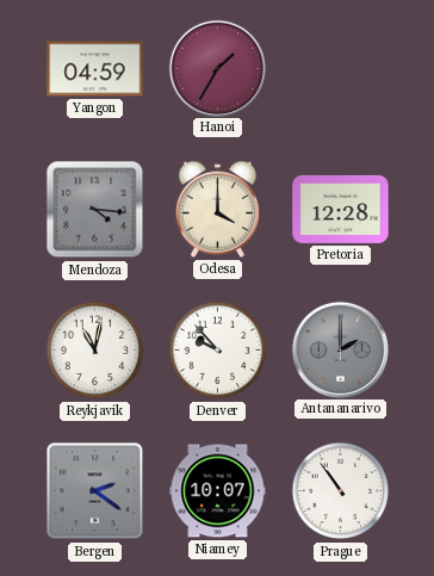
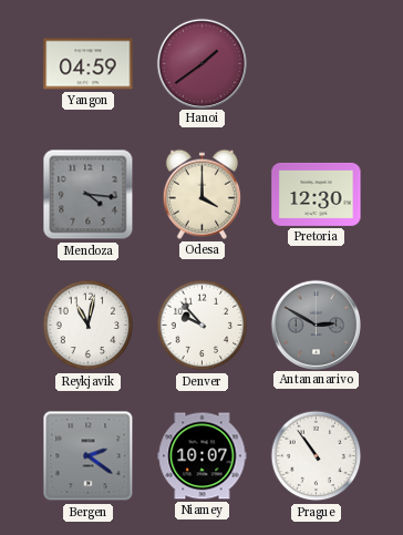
Hanoi: 1:35 -> 1:39 (201, 63)
Pretoria: 12:28 -> 12:30 (317, 194)
Antananarivo: 2:00 -> 2:50 (316, 325)
